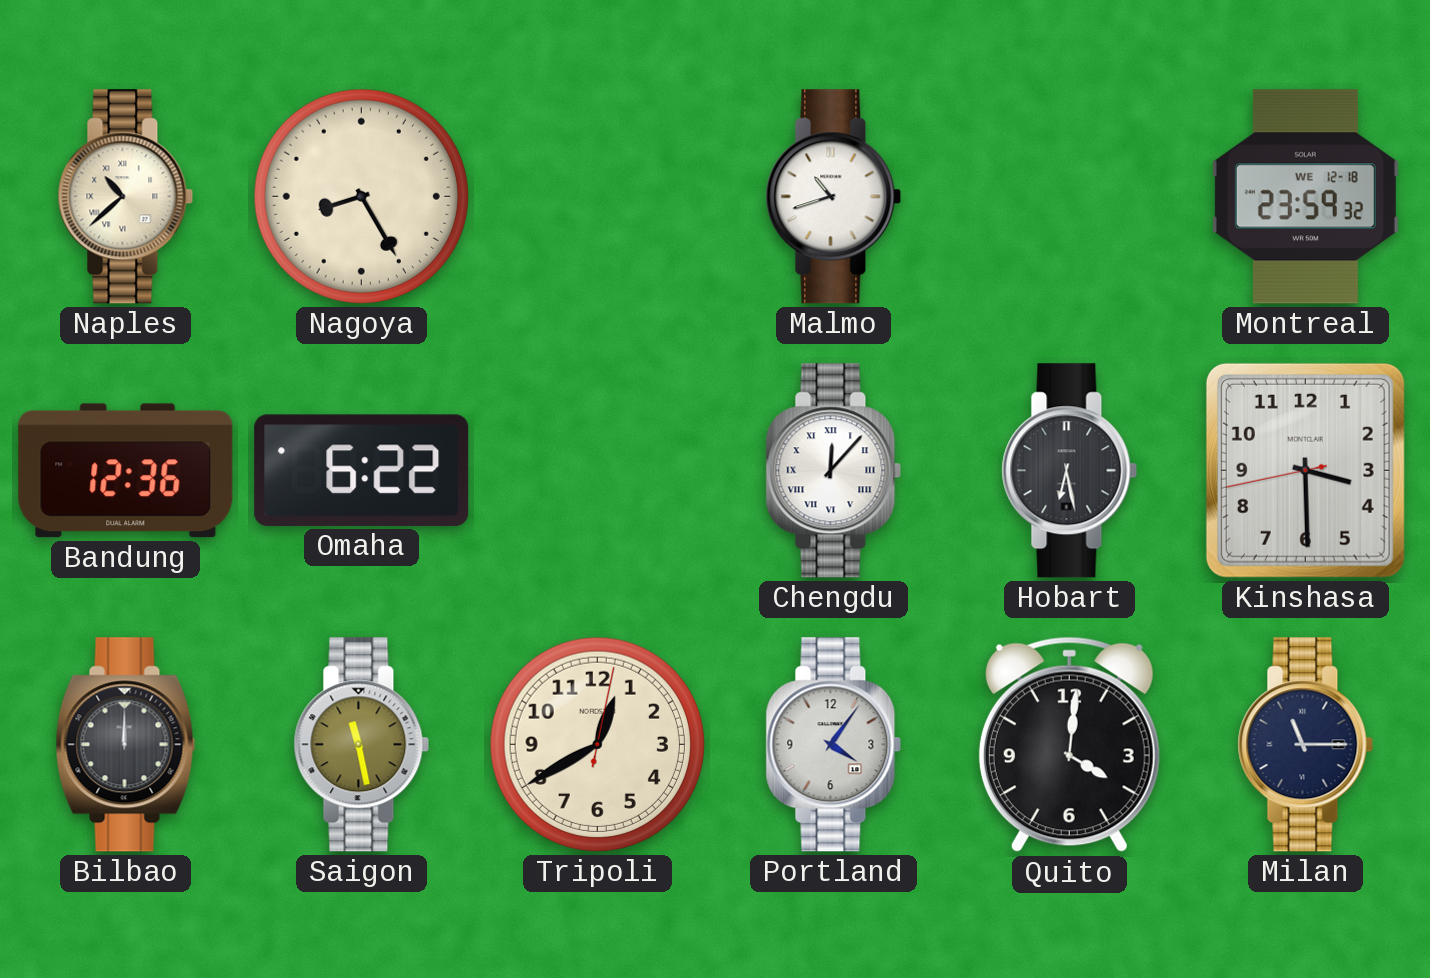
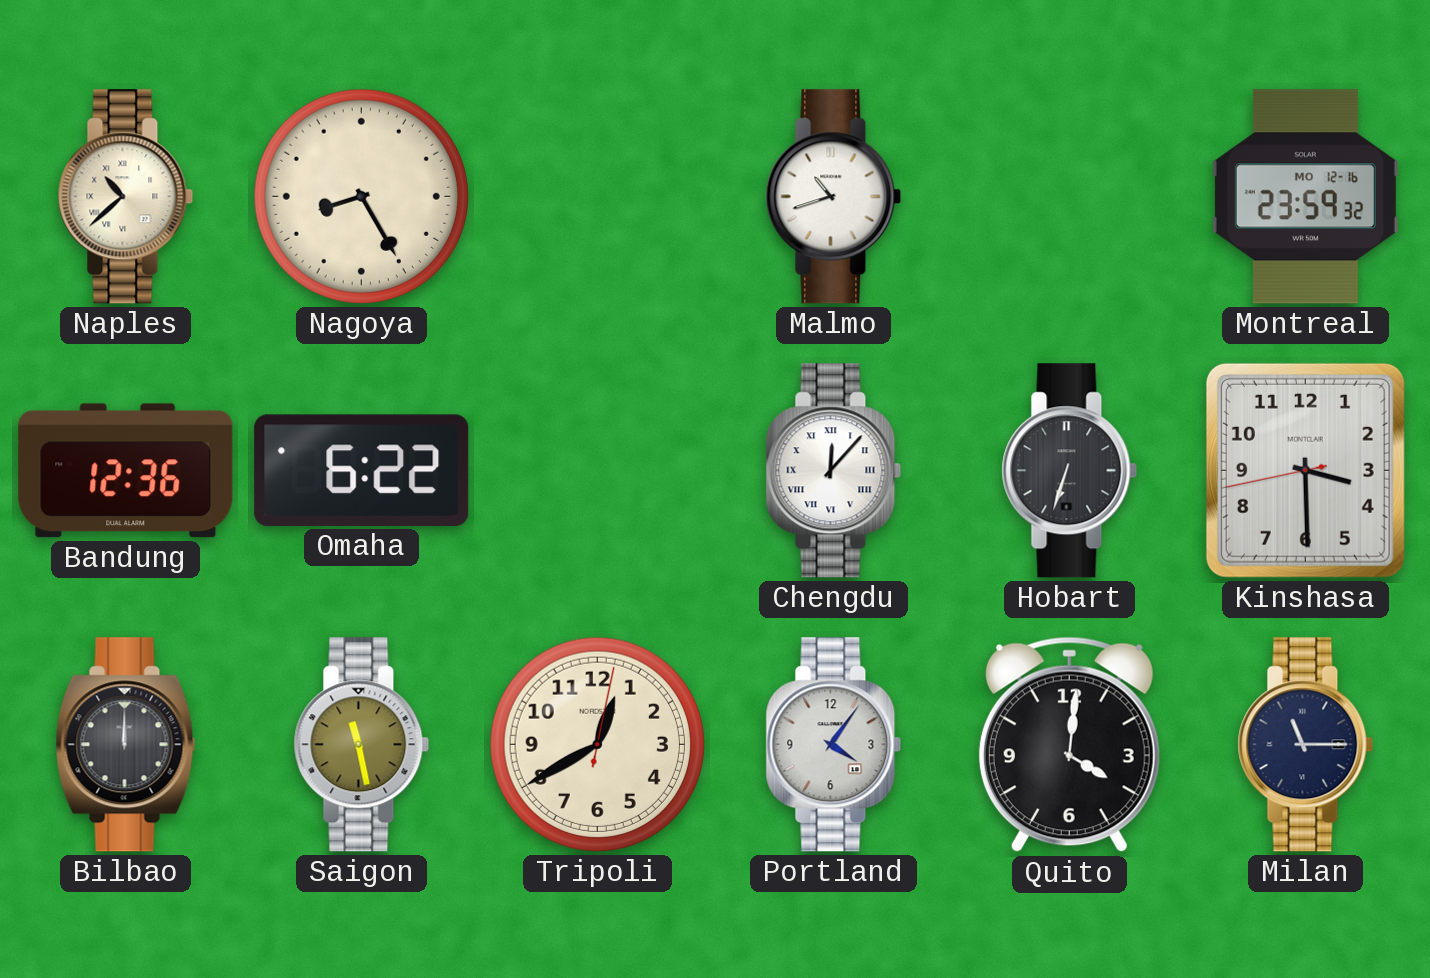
Montreal date: WE 12-18 -> MO 12-16 (1305, 197)
Hobart: 6:28 -> 6:33 (1070, 471)
